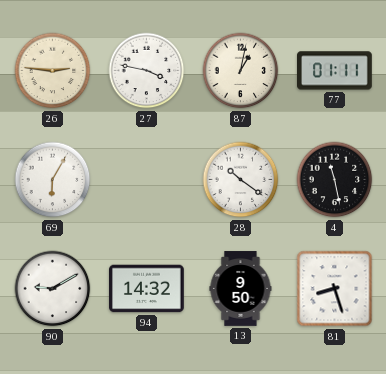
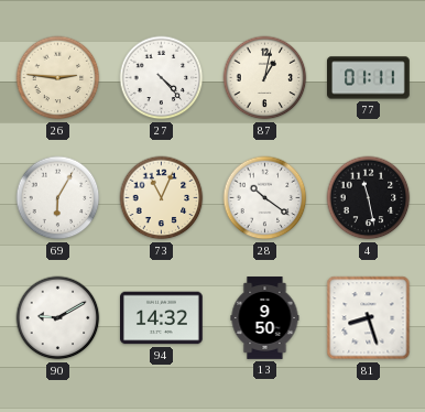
27: 3:47 -> 4:23 (162, 78)
73: none -> 11:04 (162, 198)
